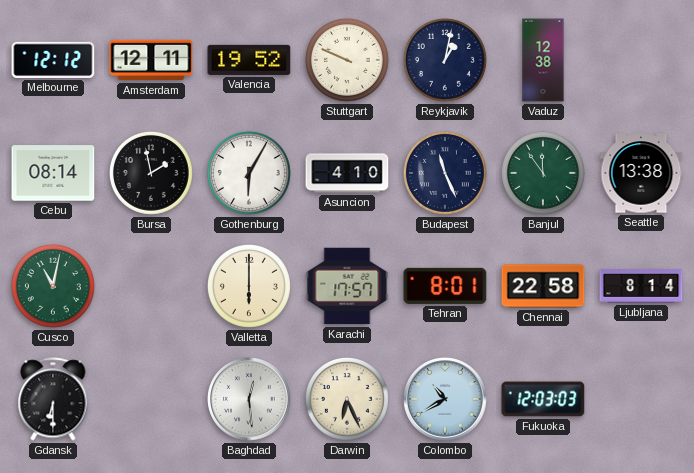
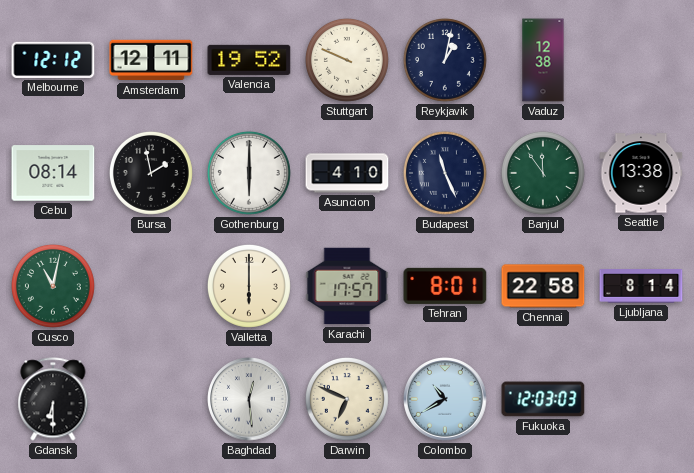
Gothenburg: 6:05 -> 6:00 (249, 173)
Darwin: 6:26 -> 6:49 (347, 399)
